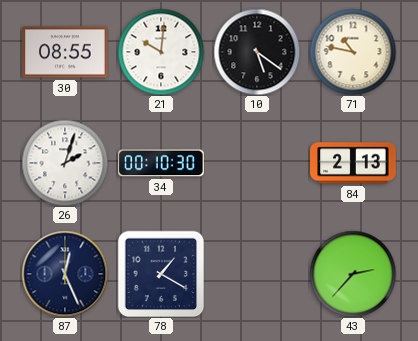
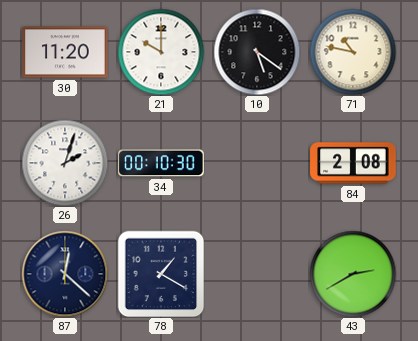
30: 08:55 -> 11:20 (65, 52)
21: 10:01 -> 10:00 (161, 52)
84: 2:13 -> 2:08 (353, 163)
87: 12:26 -> 12:22 (65, 274)
43: 2:37 -> 2:40 (353, 274)
